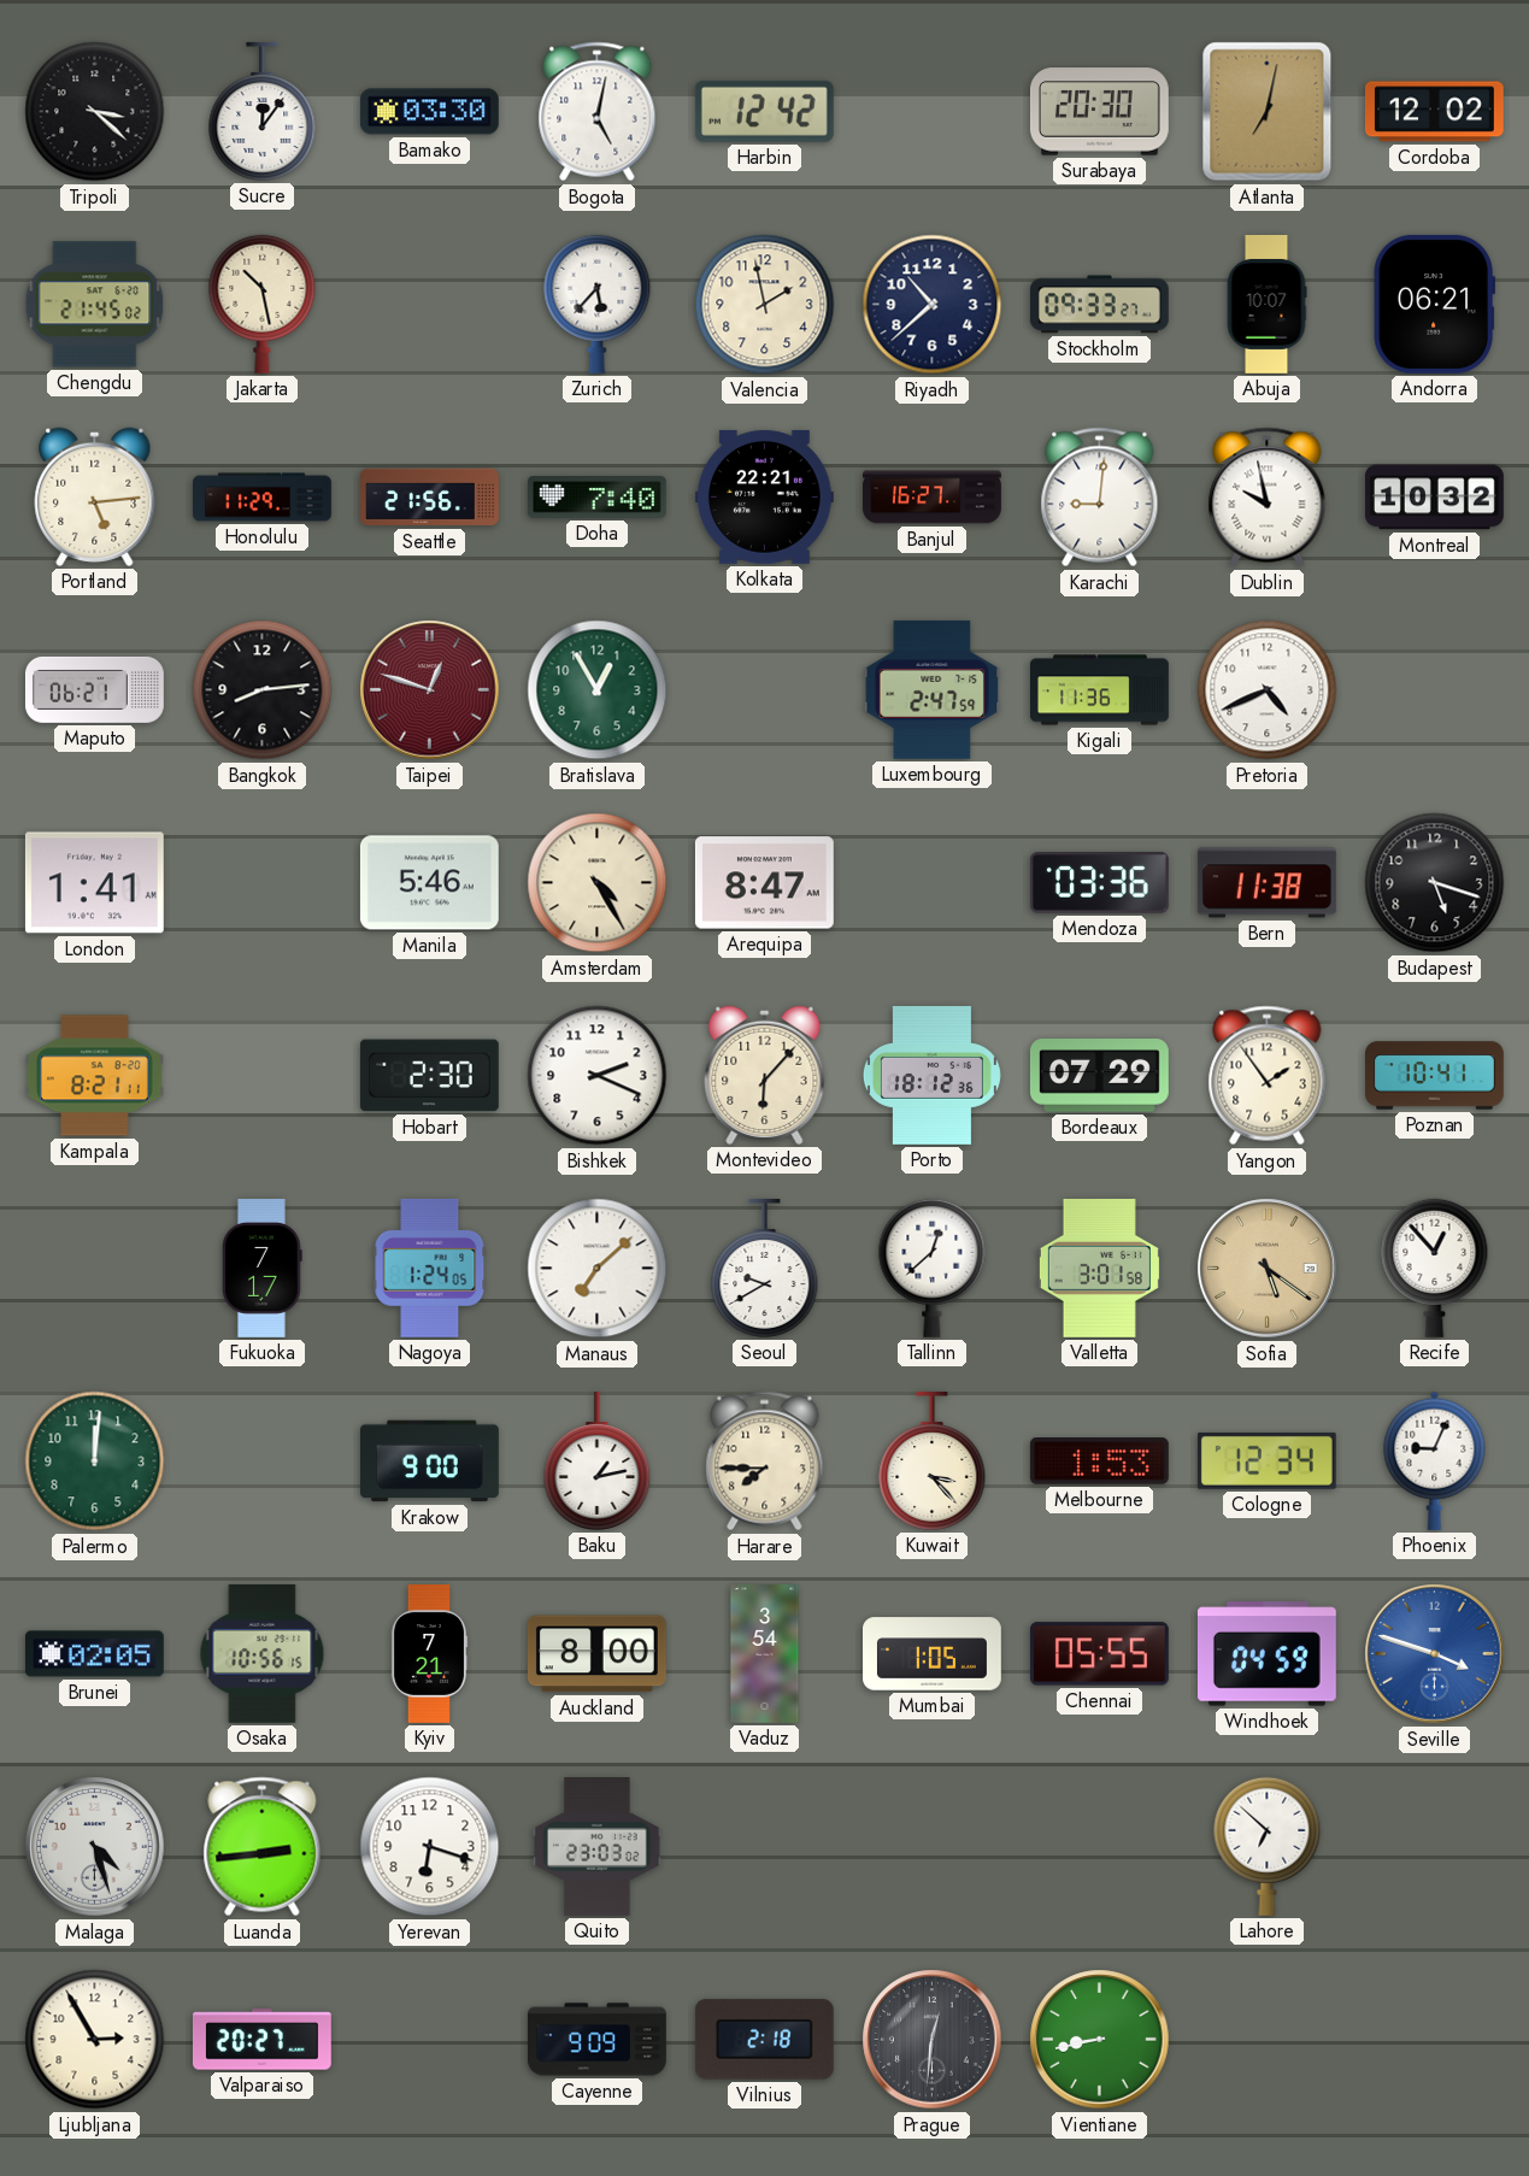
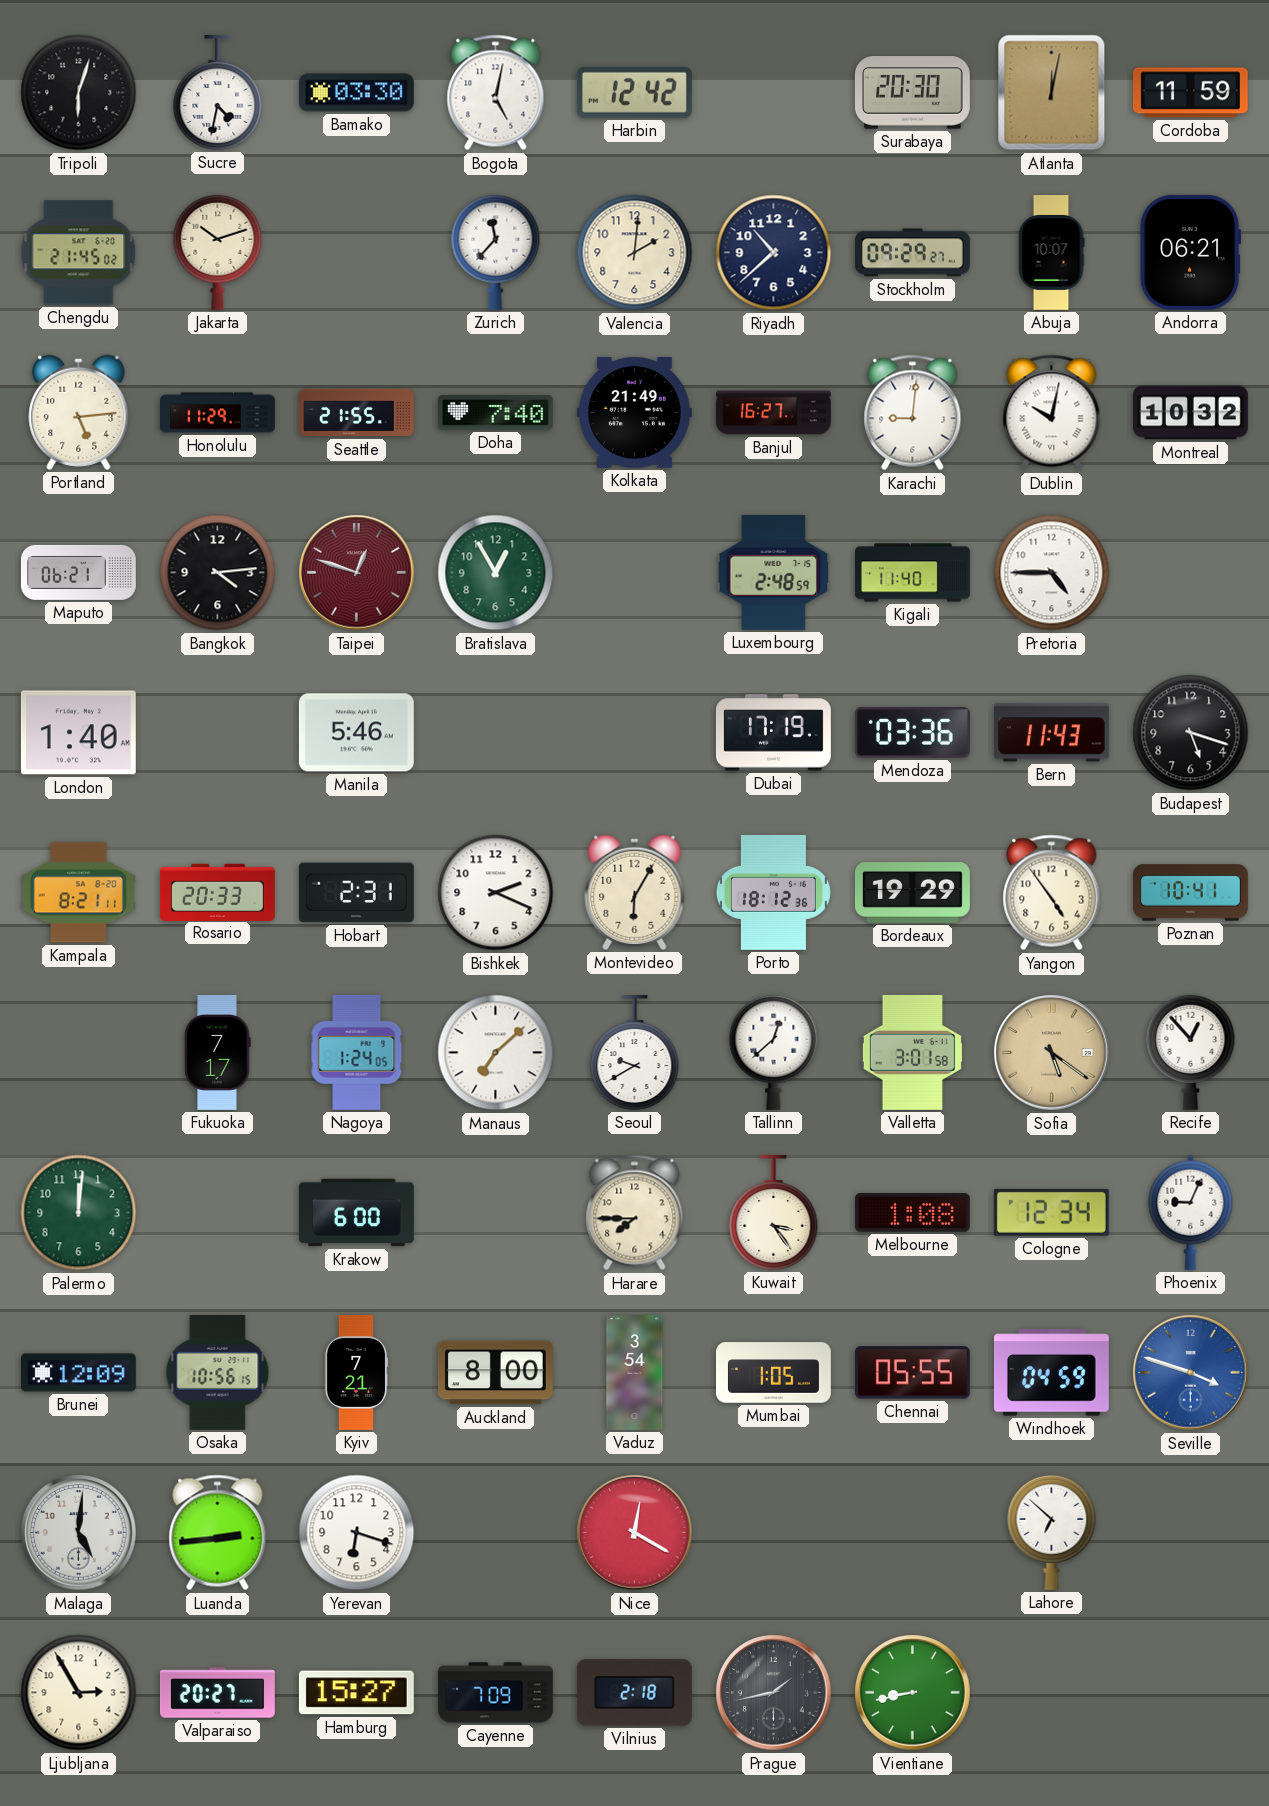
Tripoli: 3:22 -> 6:03 (79, 93)
Sucre: 12:06 -> 4:32 (218, 92)
Atlanta: 7:02 -> 12:02 (1052, 93)
Cordoba: 12:02 -> 11:59 (1190, 93)
Jakarta: 10:28 -> 10:12 (218, 252)
Zurich: 5:37 -> 11:37 (496, 252)
Valencia: 1:58 -> 2:01 (635, 253)
Stockholm: 09:33 -> 09:29 (912, 253)
Seattle: 21:56 -> 21:55 (357, 413)
Kolkata: 22:21 -> 21:49 (634, 412)
Dublin: 9:58 -> 10:02 (1052, 413)
Bangkok: 8:14 -> 4:14 (218, 573)
Luxembourg: 2:47 -> 2:48 (774, 572)
Kigali: 11:36 -> 11:40 (913, 573)
Pretoria: 4:41 -> 4:45 (1052, 573)
London: 1:41 -> 1:40 (78, 733)
Amsterdam: 4:25 -> none (598, 883)
Arequipa: 8:47 -> none (764, 883)
Dubai: none -> 17:19 (773, 733)
Bern: 11:38 -> 11:43 (1051, 733)
Rosario: none -> 20:33 (217, 892)
Hobart: 2:30 -> 2:31 (356, 893)
Montevideo: 6:07 -> 6:05 (635, 892)
Bordeaux: 07:29 -> 19:29 (912, 893)
Yangon: 1:54 -> 4:54 (1052, 893)
Krakow: 9:00 -> 6:00 (356, 1213)
Baku: 1:13 -> none (598, 1460)
Kuwait: 3:23 -> 3:24 (774, 1212)
Melbourne: 1:53 -> 1:08 (912, 1213)
Brunei: 02:05 -> 12:09 (78, 1373)
Malaga: 4:27 -> 5:01 (79, 1533)
Quito: 23:03 -> none (598, 1847)
Nice: none -> 12:20 (635, 1533)
Hamburg: none -> 15:27 (356, 1693)
Cayenne: 9:09 -> 7:09 (496, 1693)
Prague: 12:31 -> 1:43 (774, 1693)
